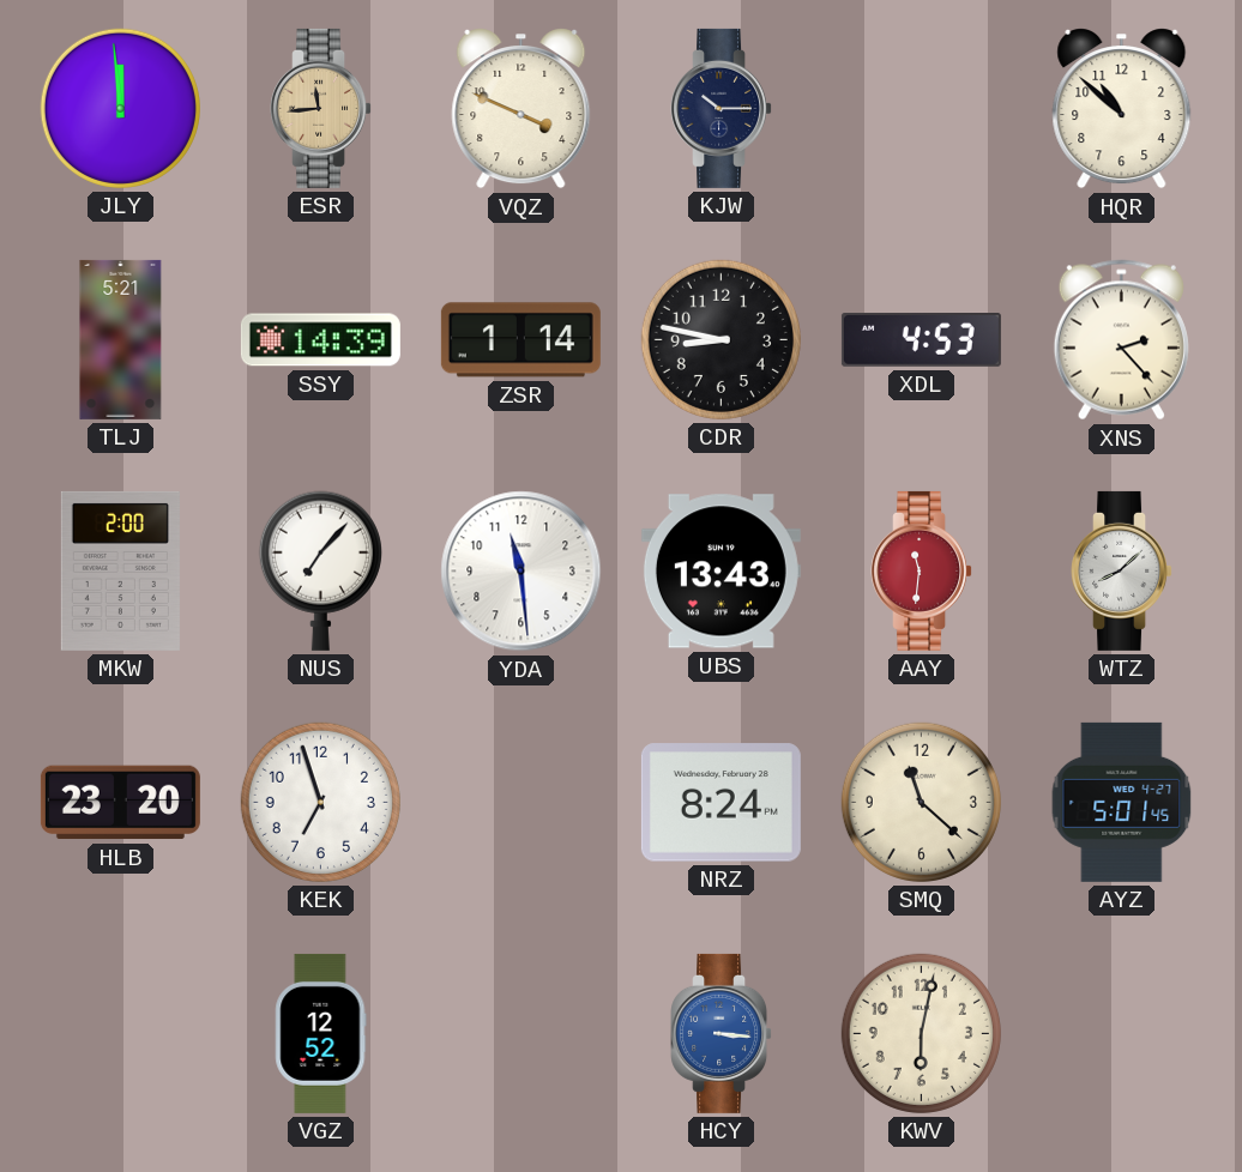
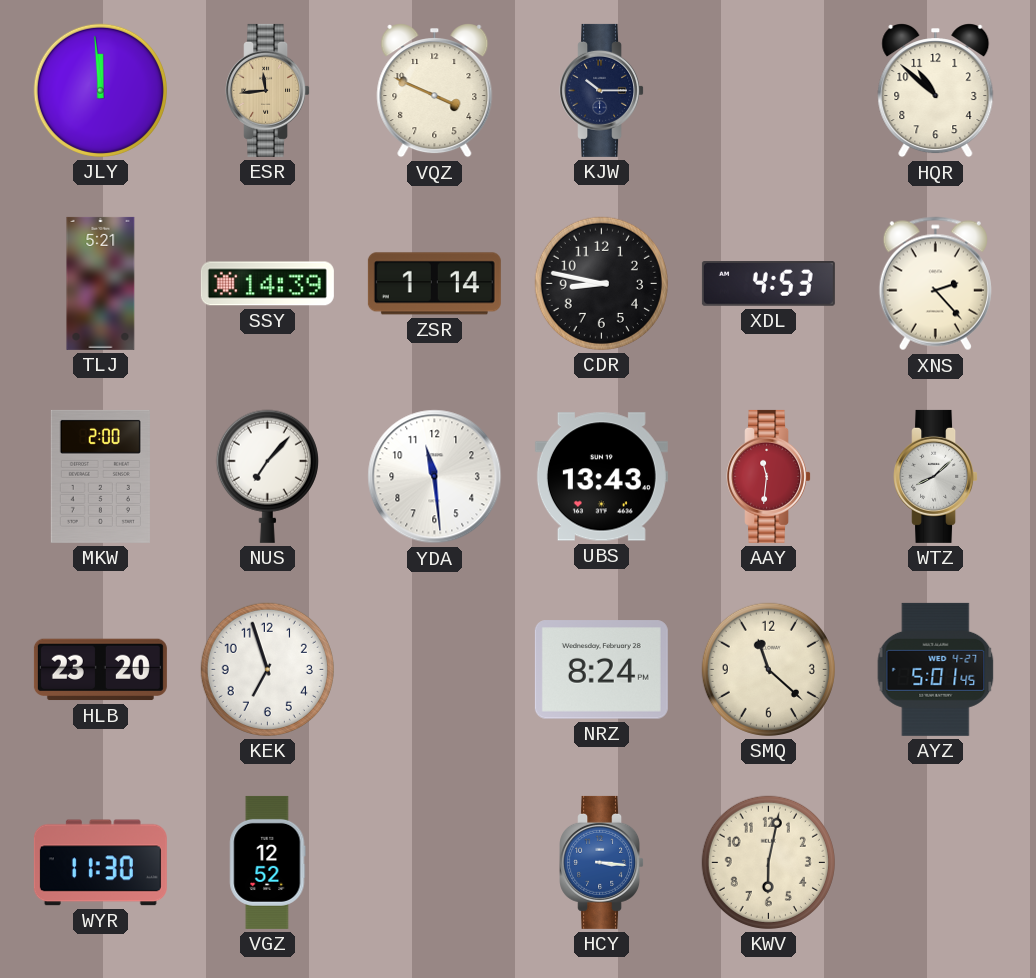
WYR: none -> 11:30 (100, 863)
